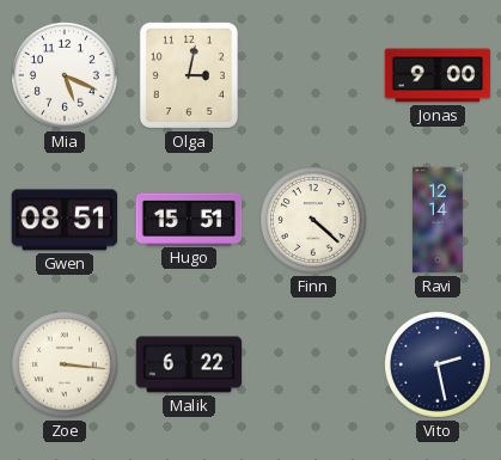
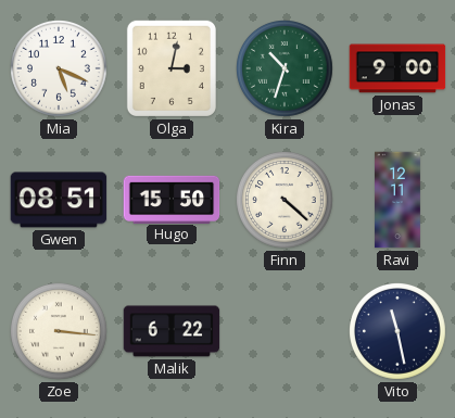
Kira: none -> 10:33 (286, 69)
Hugo: 15:51 -> 15:50 (172, 199)
Ravi: 12:14 -> 12:11 (399, 200)
Vito: 2:28 -> 11:28 (399, 332)
